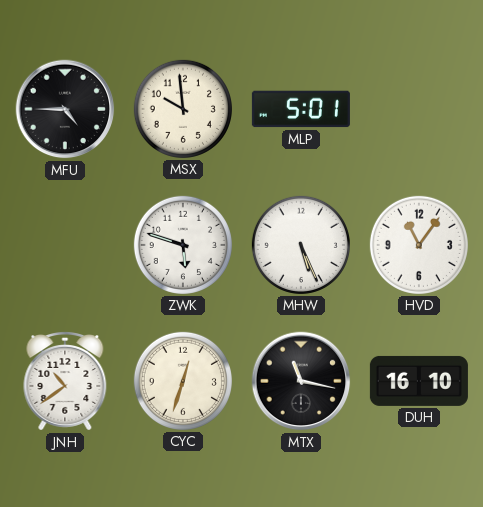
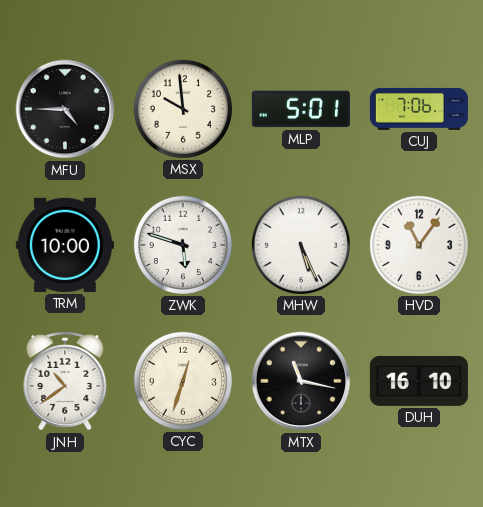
CUJ: none -> 7:06 (419, 109)
TRM: none -> 10:00 (65, 245)
